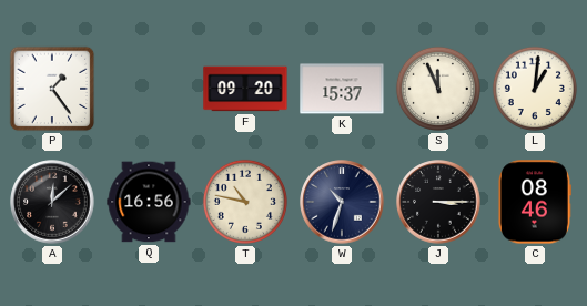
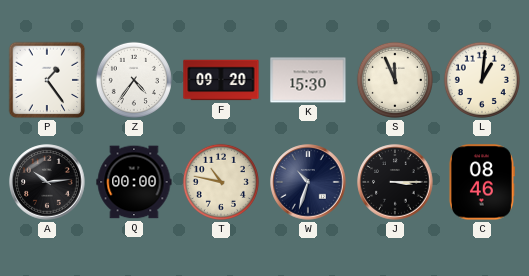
Z: none -> 4:36 (134, 80)
K: 15:37 -> 15:30 (308, 80)
A: 12:08 -> 10:14 (47, 182)
Q: 16:56 -> 00:00 (134, 182)
